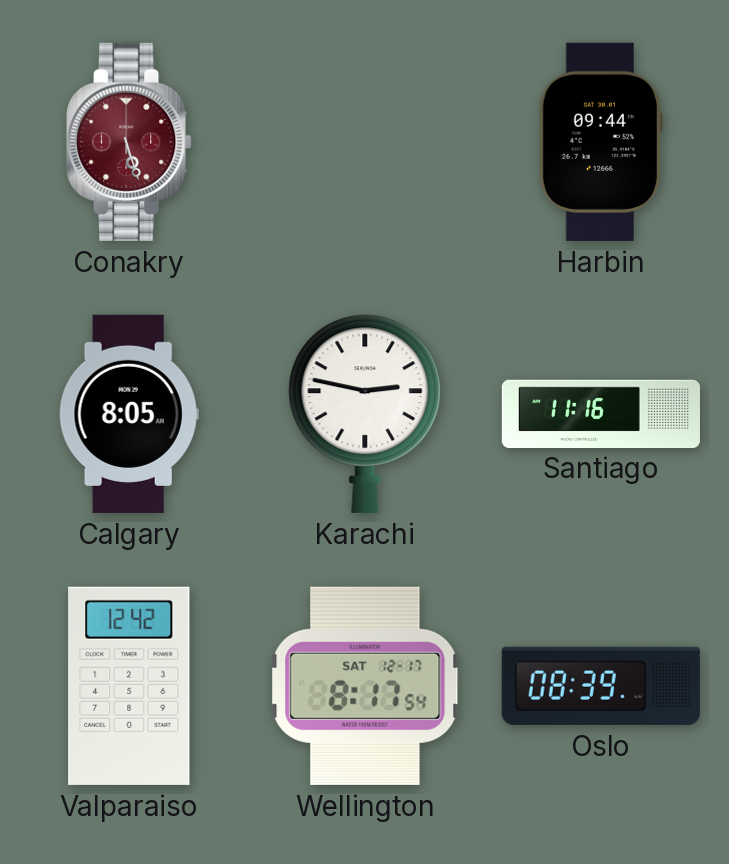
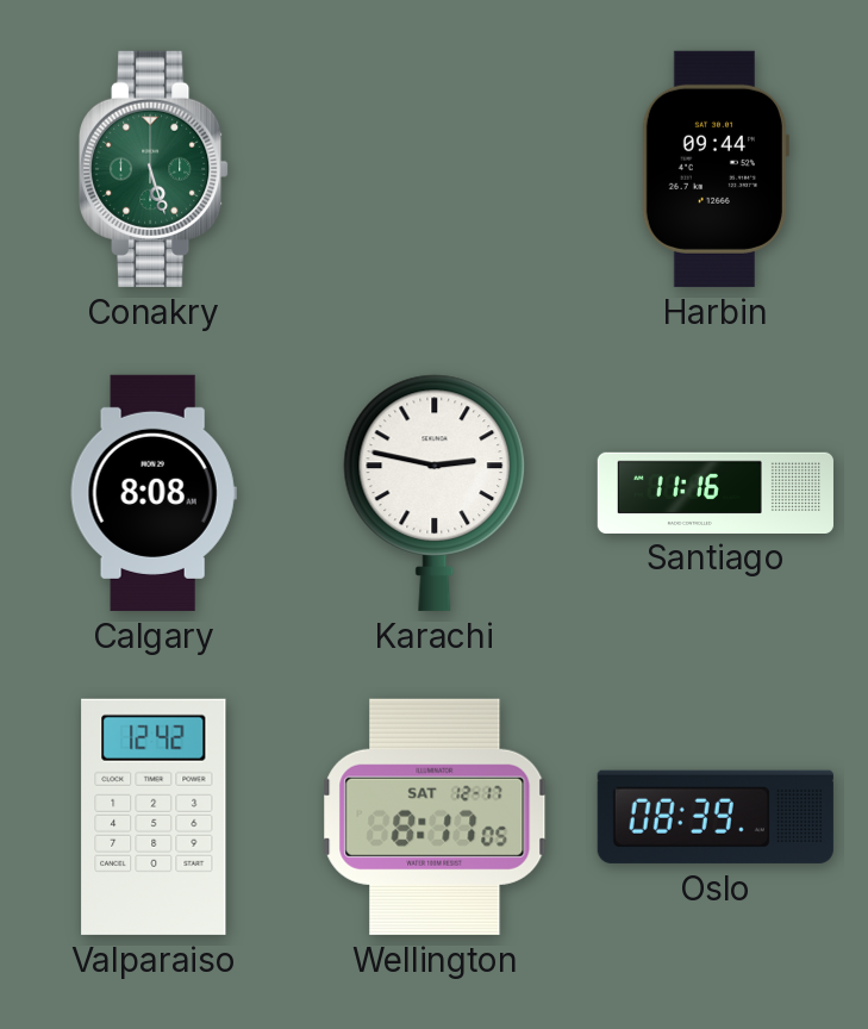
Conakry dial: burgundy -> green (154, 169)
Calgary: 8:05 -> 8:08 (154, 493)
Wellington: 8:17:54 -> 8:17:05 (435, 817)
